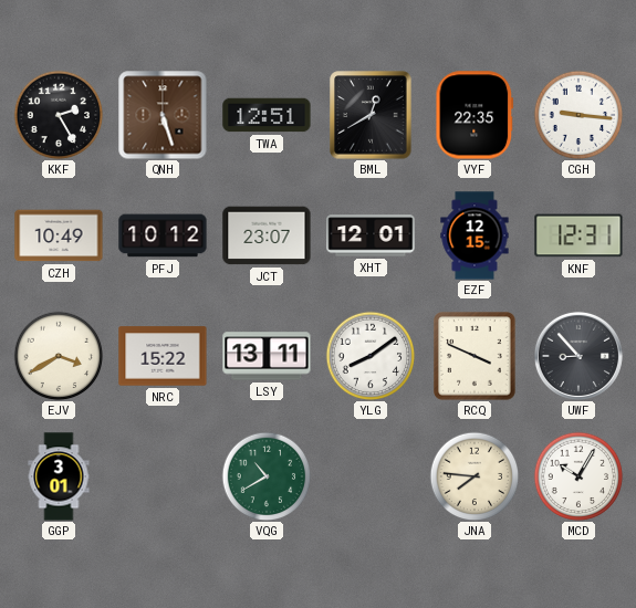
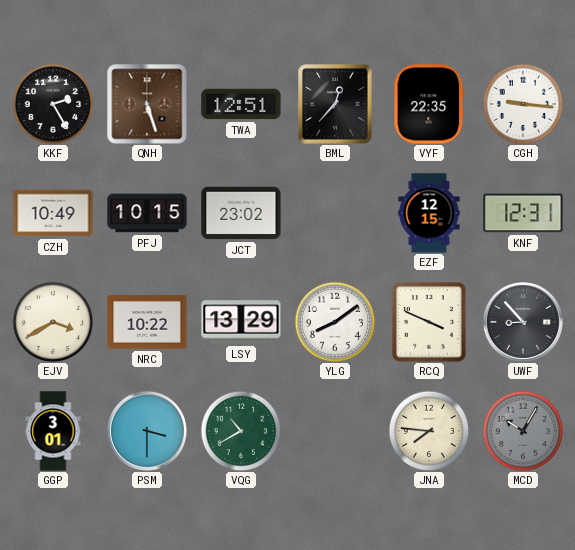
BML: 12:40 -> 12:37 (335, 104)
PFJ: 10:12 -> 10:15 (147, 213)
JCT: 23:07 -> 23:02 (241, 213)
XHT: 12:01 -> none (371, 235)
NRC: 15:22 -> 10:22 (147, 322)
LSY: 13:11 -> 13:29 (241, 322)
PSM: none -> 3:30 (147, 431)
MCD dial: white -> grey (523, 431)
